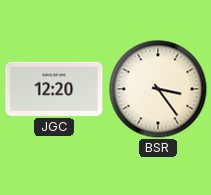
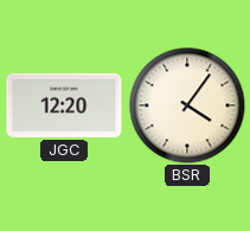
BSR: 3:24 -> 4:06 (187, 105)
